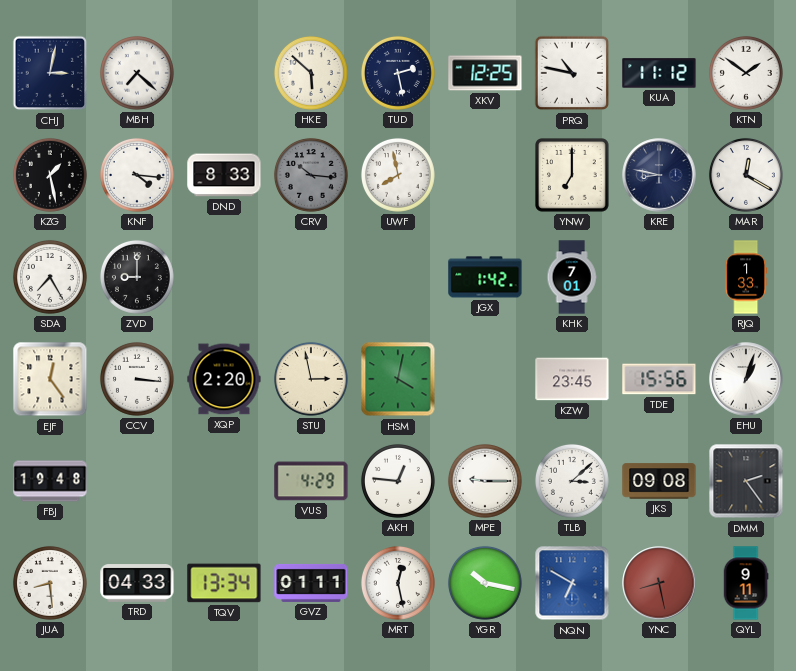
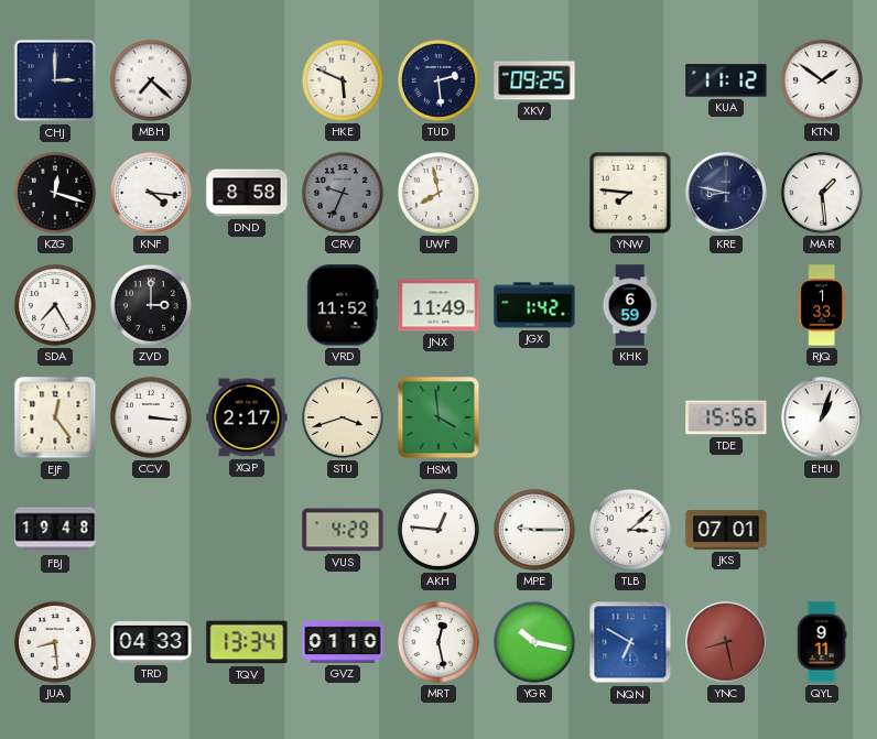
CHJ: 3:02 -> 3:00 (55, 80)
HKE: 5:52 -> 5:49 (343, 80)
TUD: 2:28 -> 2:29 (438, 80)
XKV: 12:25 -> 09:25 (534, 80)
PRQ: 10:47 -> none (572, 73)
KZG: 1:28 -> 12:18 (55, 193)
DND: 8:33 -> 8:58 (247, 193)
CRV: 10:16 -> 9:34 (343, 193)
YNW: 7:00 -> 7:46 (631, 194)
MAR: 12:20 -> 1:29 (822, 193)
ZVD: 9:00 -> 3:00 (151, 305)
VRD: none -> 11:52 (343, 305)
JNX: none -> 11:49 (438, 305)
KHK: 7:01 -> 6:59 (630, 305)
XQP: 2:20 -> 2:17 (247, 417)
STU: 2:58 -> 3:42 (343, 417)
HSM: 4:02 -> 3:59 (438, 417)
KZW: 23:45 -> none (572, 379)
JKS: 09:08 -> 07:01 (726, 530)
DMM: 2:24 -> none (746, 481)
GVZ: 01:11 -> 01:10 (343, 642)
